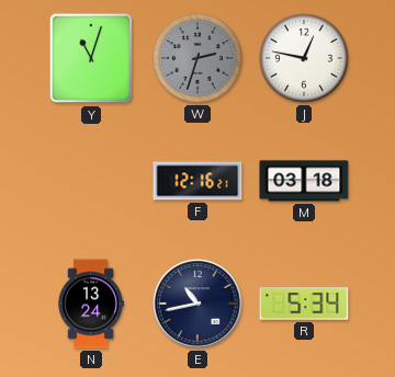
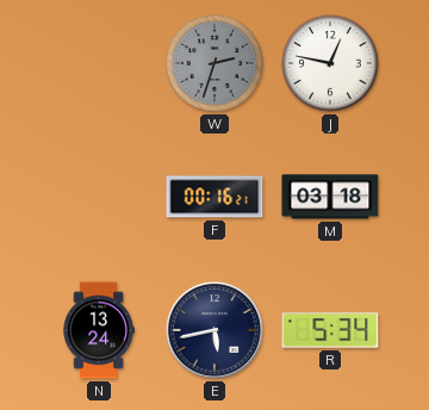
Y: 11:03 -> none (91, 58)
F: 12:16 -> 00:16 (214, 197)
E: 10:43 -> 5:43 (214, 330)
